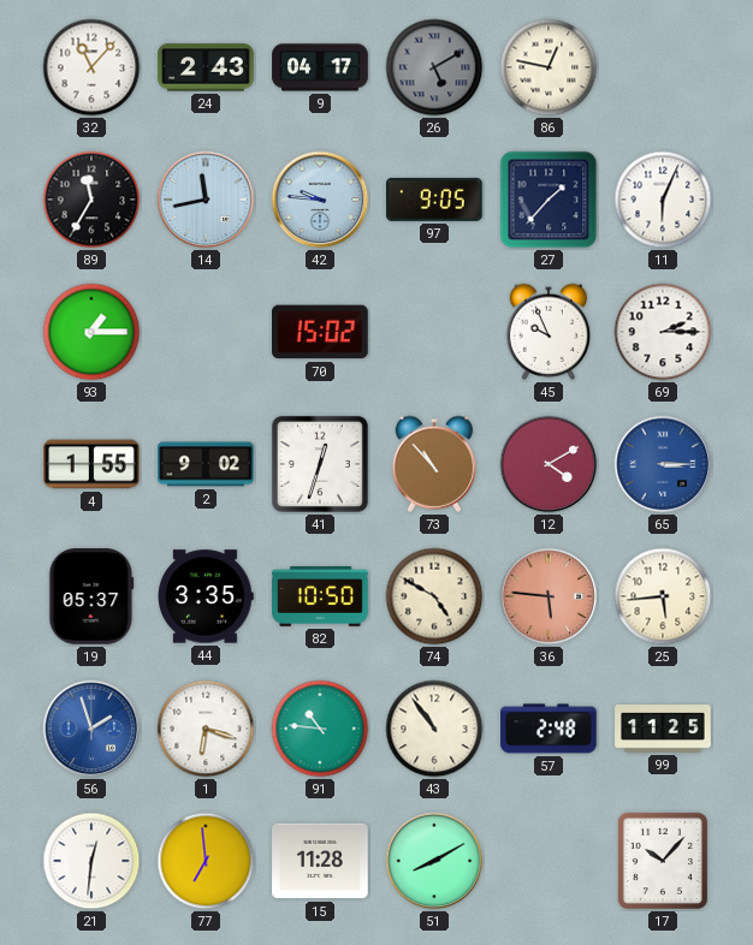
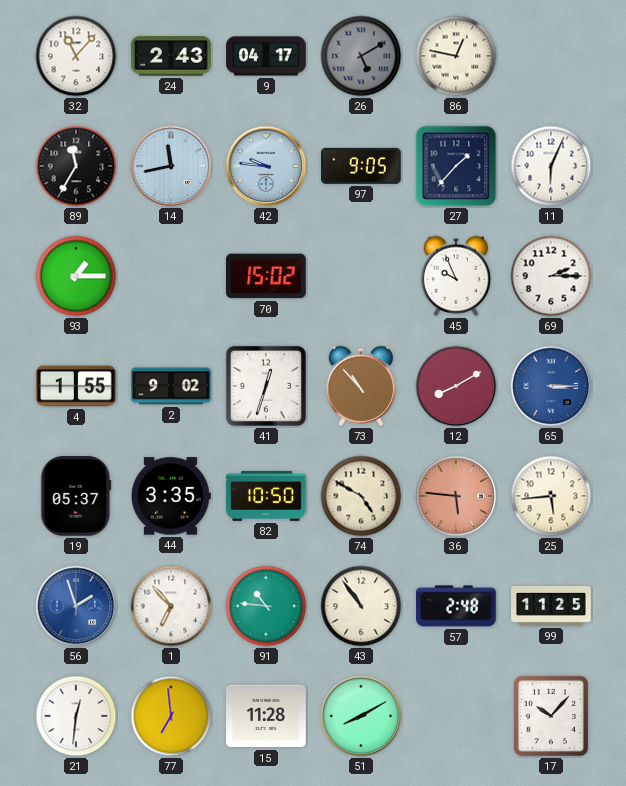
12: 4:10 -> 8:10 (456, 386)
1: 6:18 -> 6:53 (171, 606)
